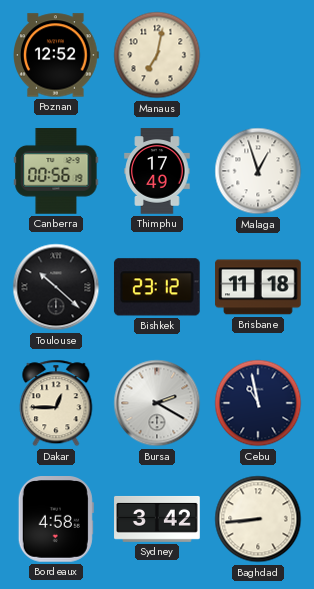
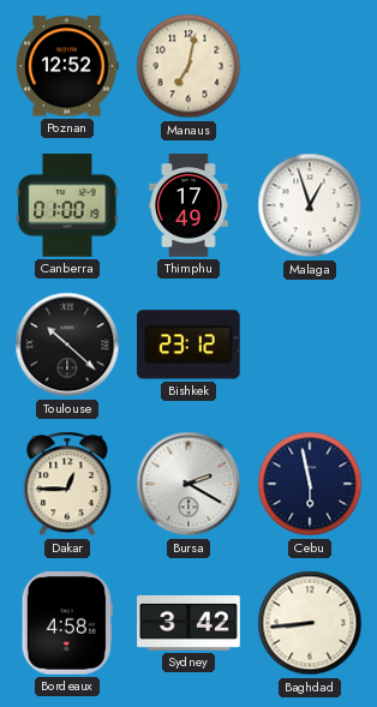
Canberra: 00:56 -> 01:00 (67, 206)
Brisbane: 11:18 -> none (258, 287)
Cebu: 10:58 -> 5:58 (310, 484)
